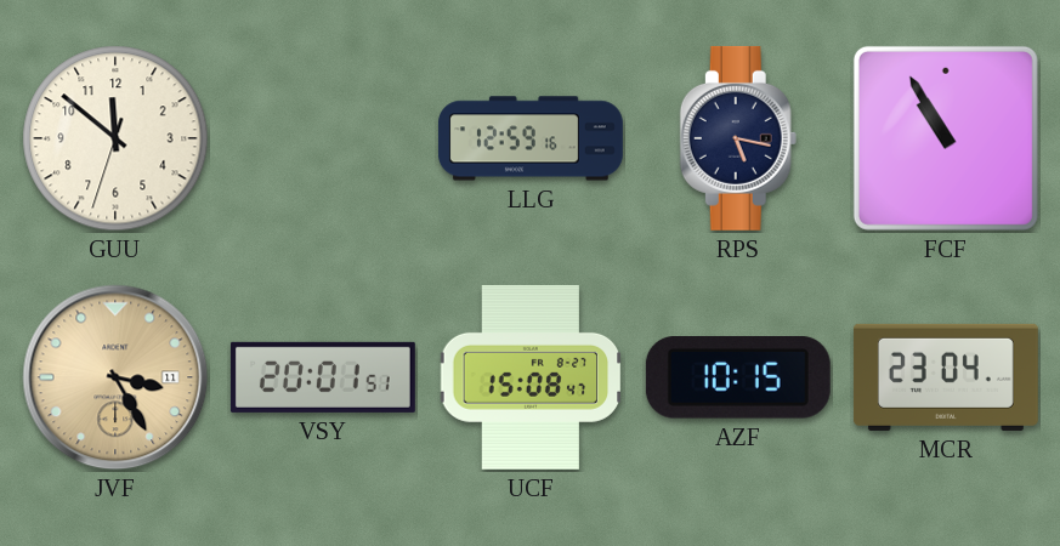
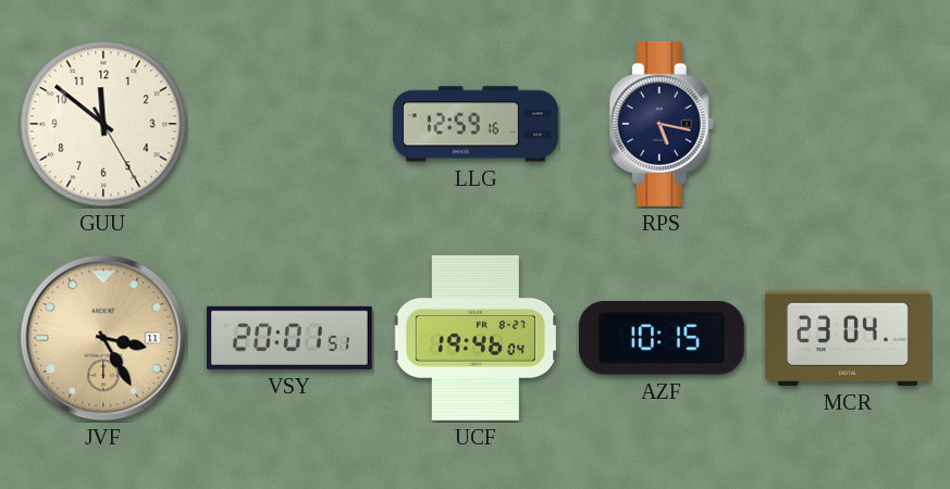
GUU: 11:51:33 -> 11:51:25 (103, 124)
FCF: 10:55 -> none (946, 138)
UCF: 15:08 -> 19:46 (476, 338)
